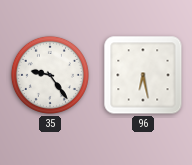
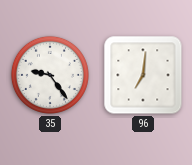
96: 6:28 -> 7:01 (143, 75)
